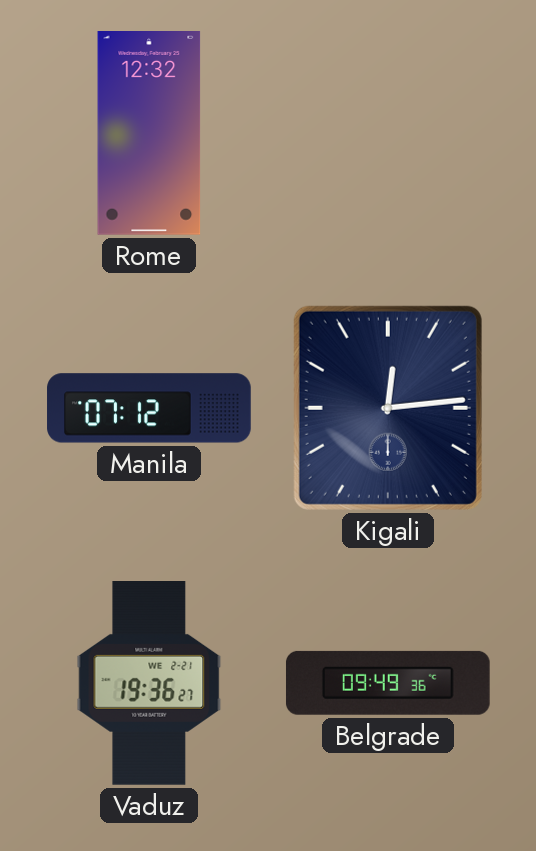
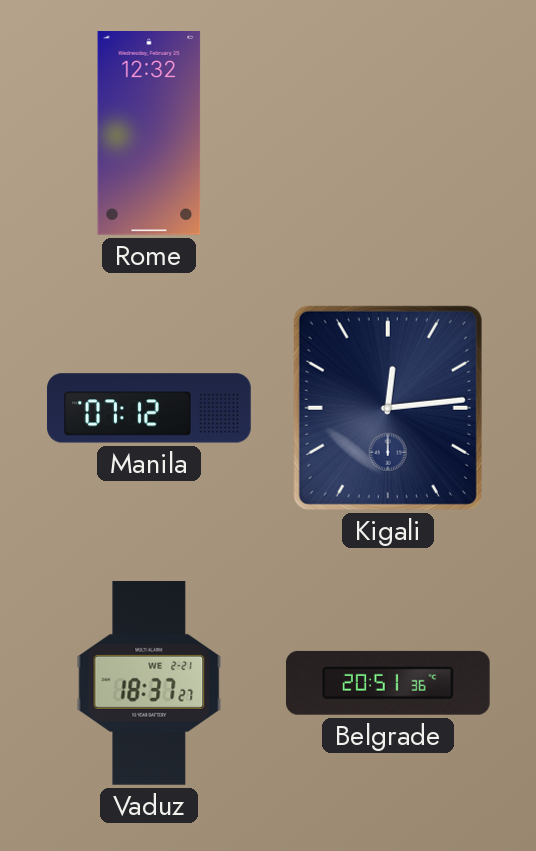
Vaduz: 19:36 -> 18:37 (149, 684)
Belgrade: 09:49 -> 20:51 (388, 683)
